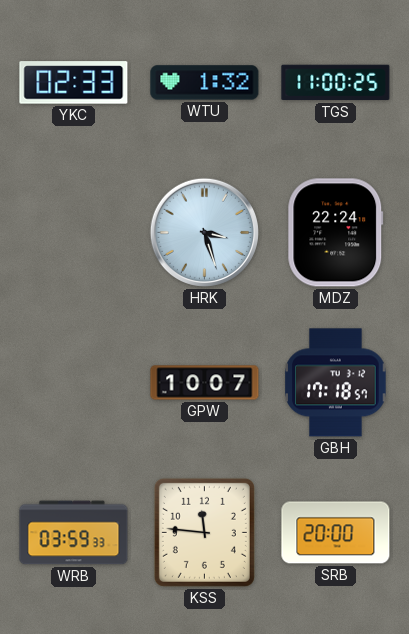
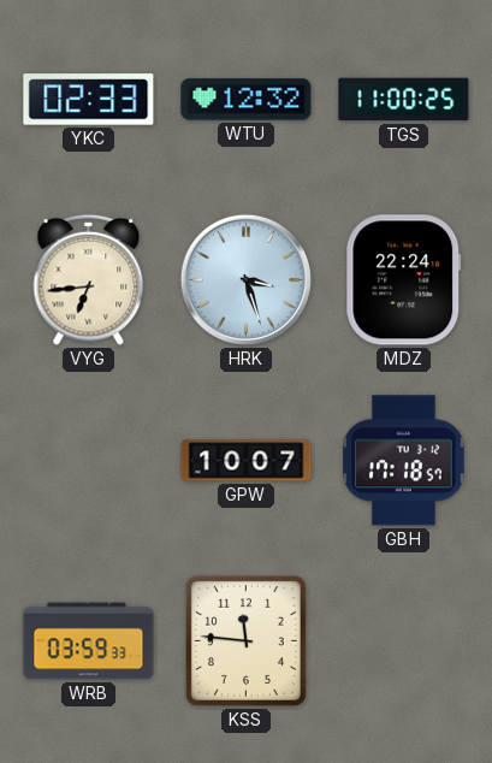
WTU: 1:32 -> 12:32 (247, 100)
VYG: none -> 6:44 (89, 279)
SRB: 20:00 -> none (336, 533)
